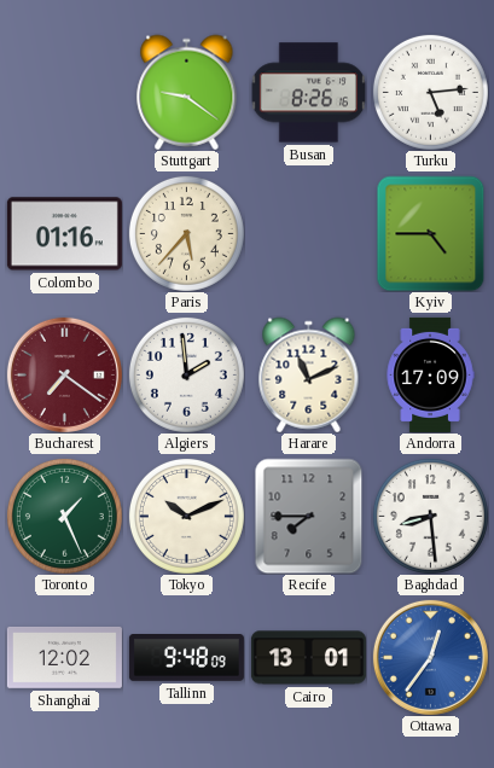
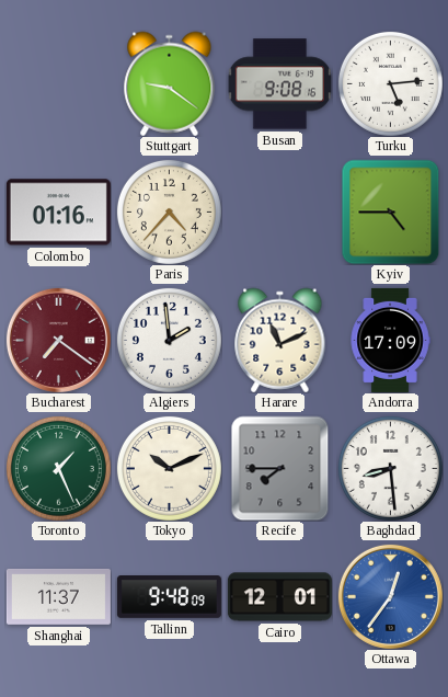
Busan: 8:26 -> 9:08 (279, 84)
Paris: 5:37 -> 4:37 (169, 212)
Shanghai: 12:02 -> 11:37 (58, 596)
Cairo: 13:01 -> 12:01 (279, 597)
